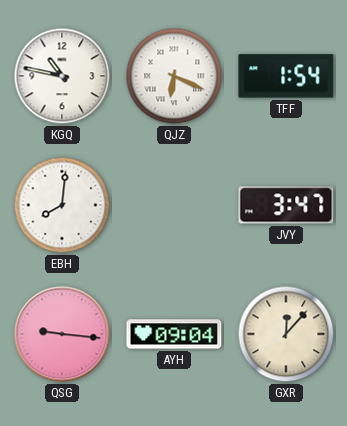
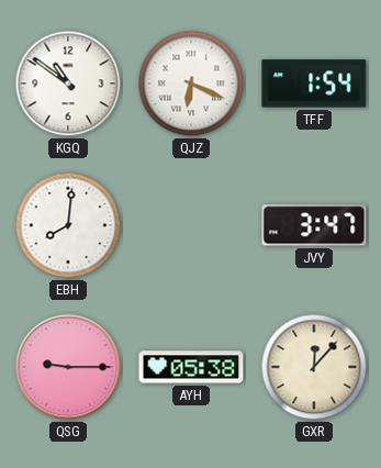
KGQ: 10:47 -> 10:51 (68, 83)
QSG: 9:16 -> 9:15 (68, 367)
AYH: 09:04 -> 05:38 (191, 367)
